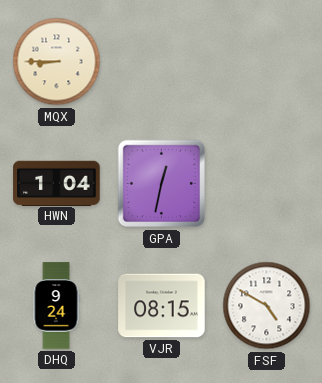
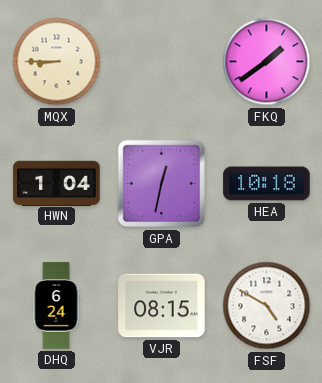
FKQ: none -> 1:39 (267, 62)
HEA: none -> 10:18 (267, 184)
DHQ: 9:24 -> 6:24 (56, 306)
